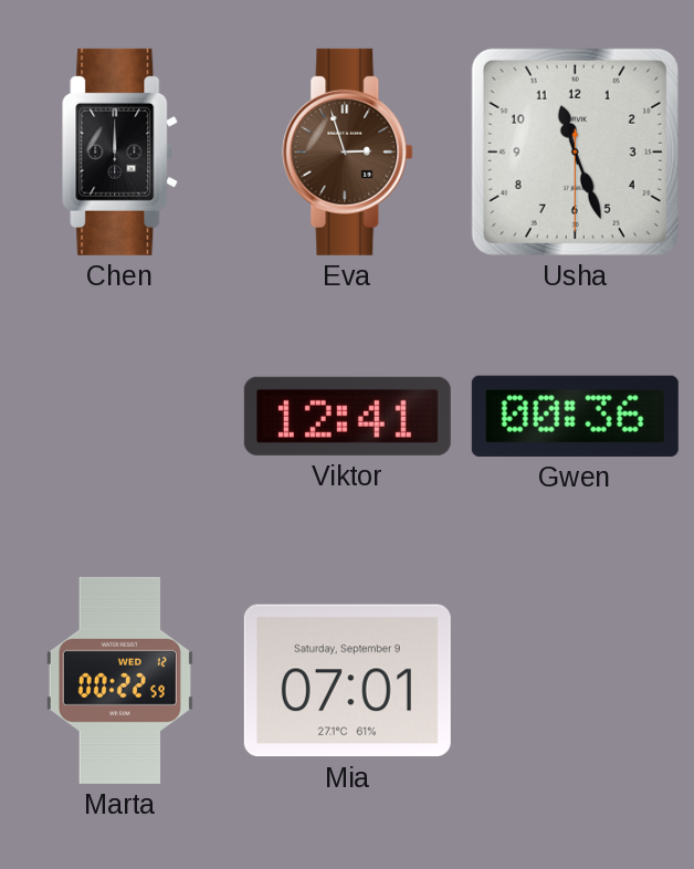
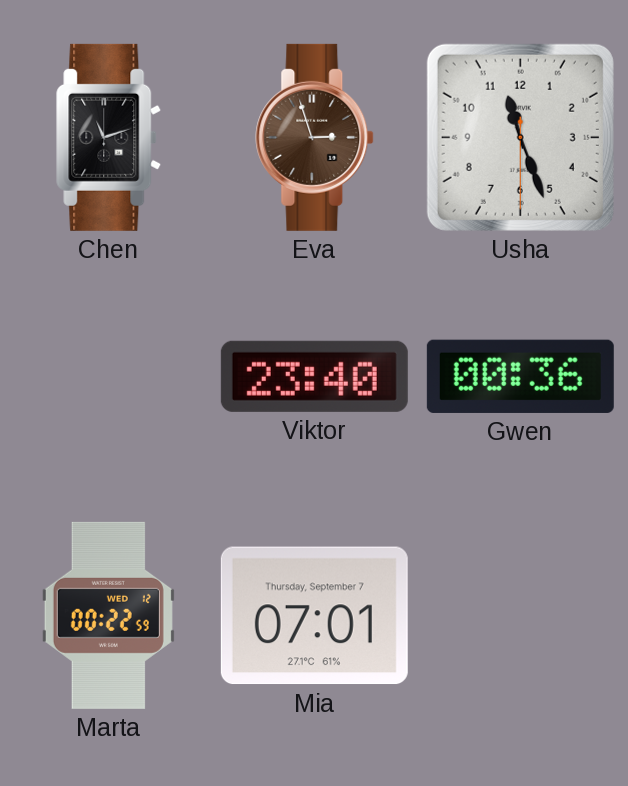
Chen: 12:00 -> 11:12 (109, 137)
Viktor: 12:41 -> 23:40 (314, 376)
Mia date: Saturday, September 9 -> Thursday, September 7 (314, 616)
